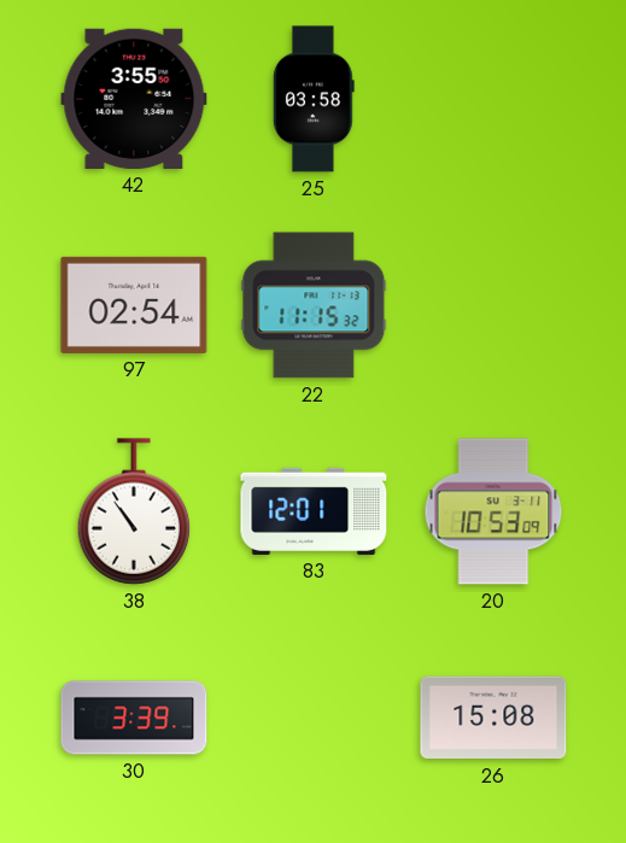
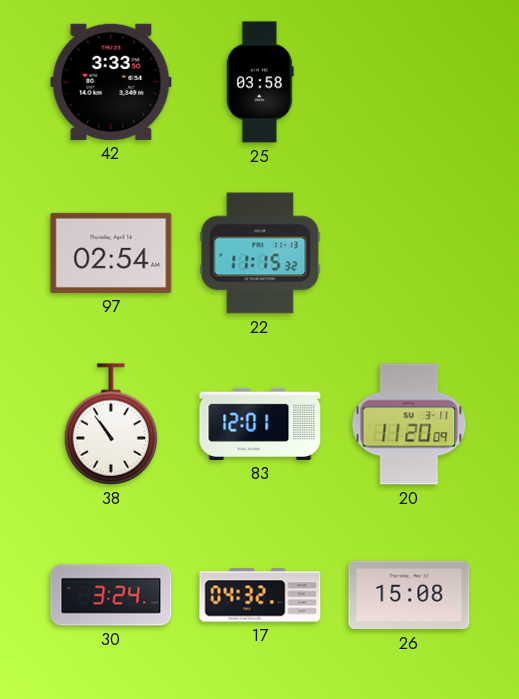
42: 3:55 -> 3:33 (111, 82)
20: 10:53 -> 11:20 (409, 424)
30: 3:39 -> 3:24 (111, 595)
17: none -> 04:32 (260, 595)
